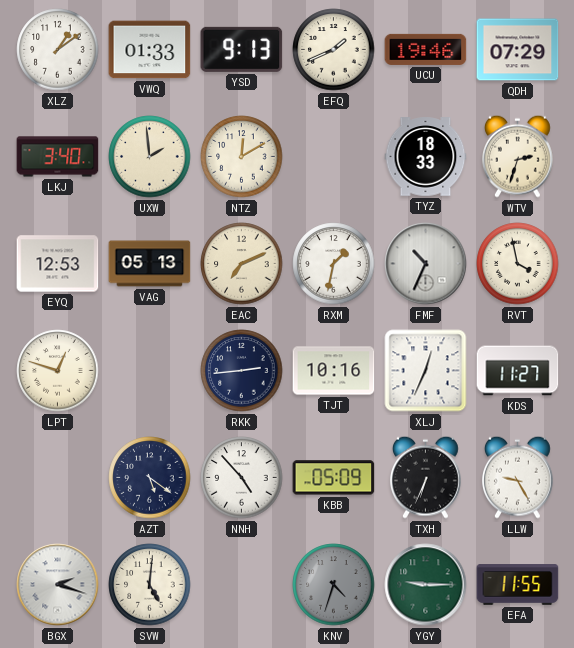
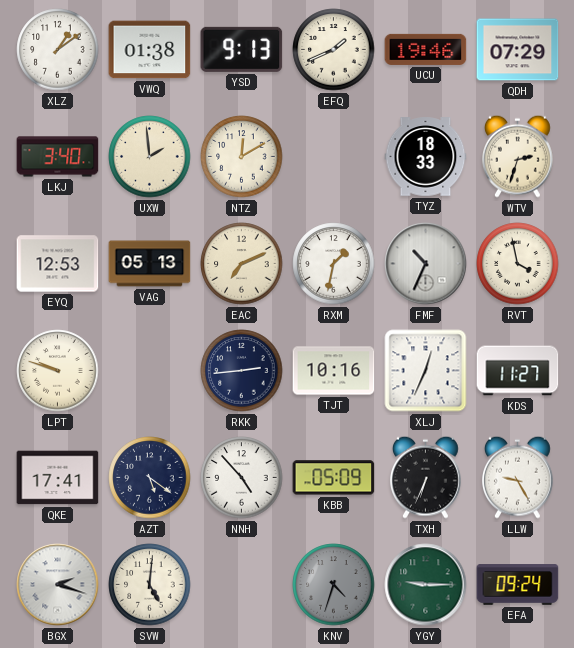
VWQ: 01:33 -> 01:38 (150, 50)
LPT: 12:48 -> 9:48 (58, 371)
QKE: none -> 17:41 (58, 478)
EFA: 11:55 -> 09:24 (518, 585)
